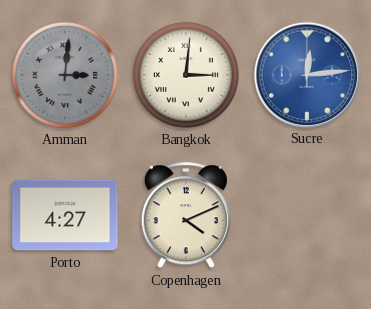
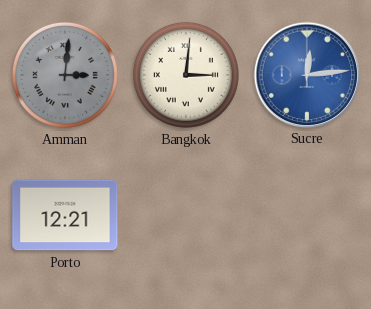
Porto: 4:27 -> 12:21 (65, 215)
Copenhagen: 4:11 -> none (186, 216)
